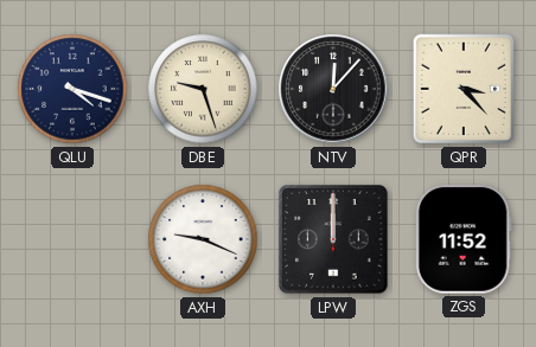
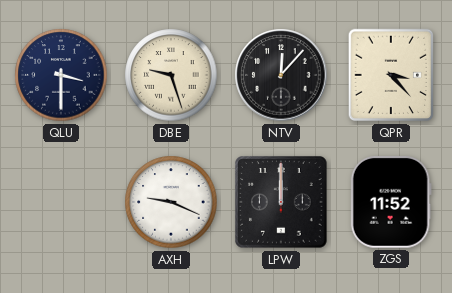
QLU: 4:18 -> 3:30 (61, 75)
